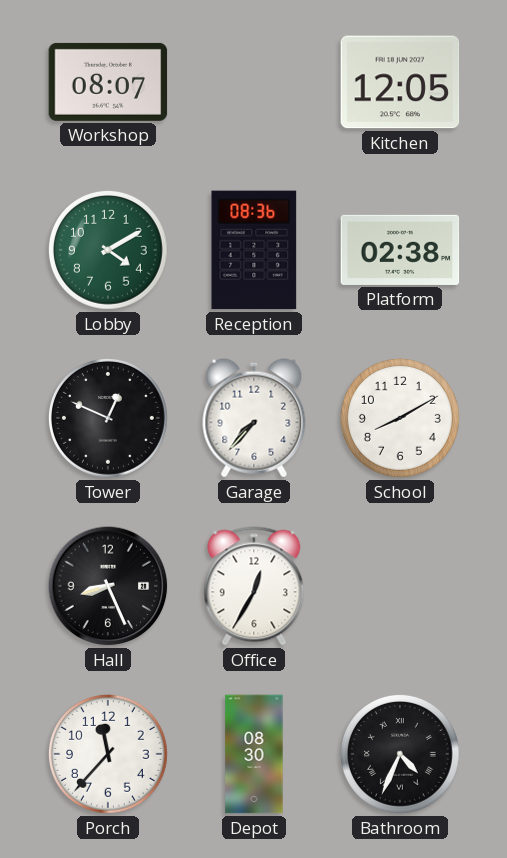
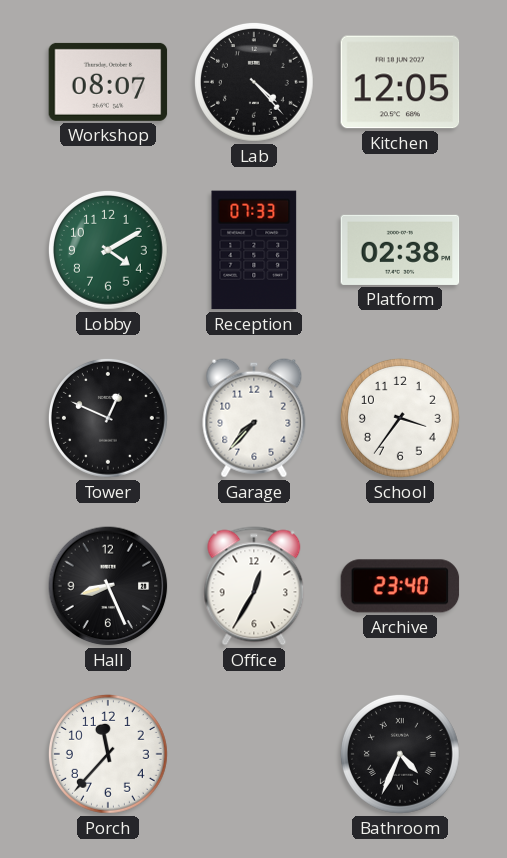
Lab: none -> 4:23 (254, 82)
Reception: 08:36 -> 07:33 (254, 250)
School: 8:10 -> 3:36 (400, 418)
Archive: none -> 23:40 (400, 586)
Depot: 08:30 -> none (254, 754)
